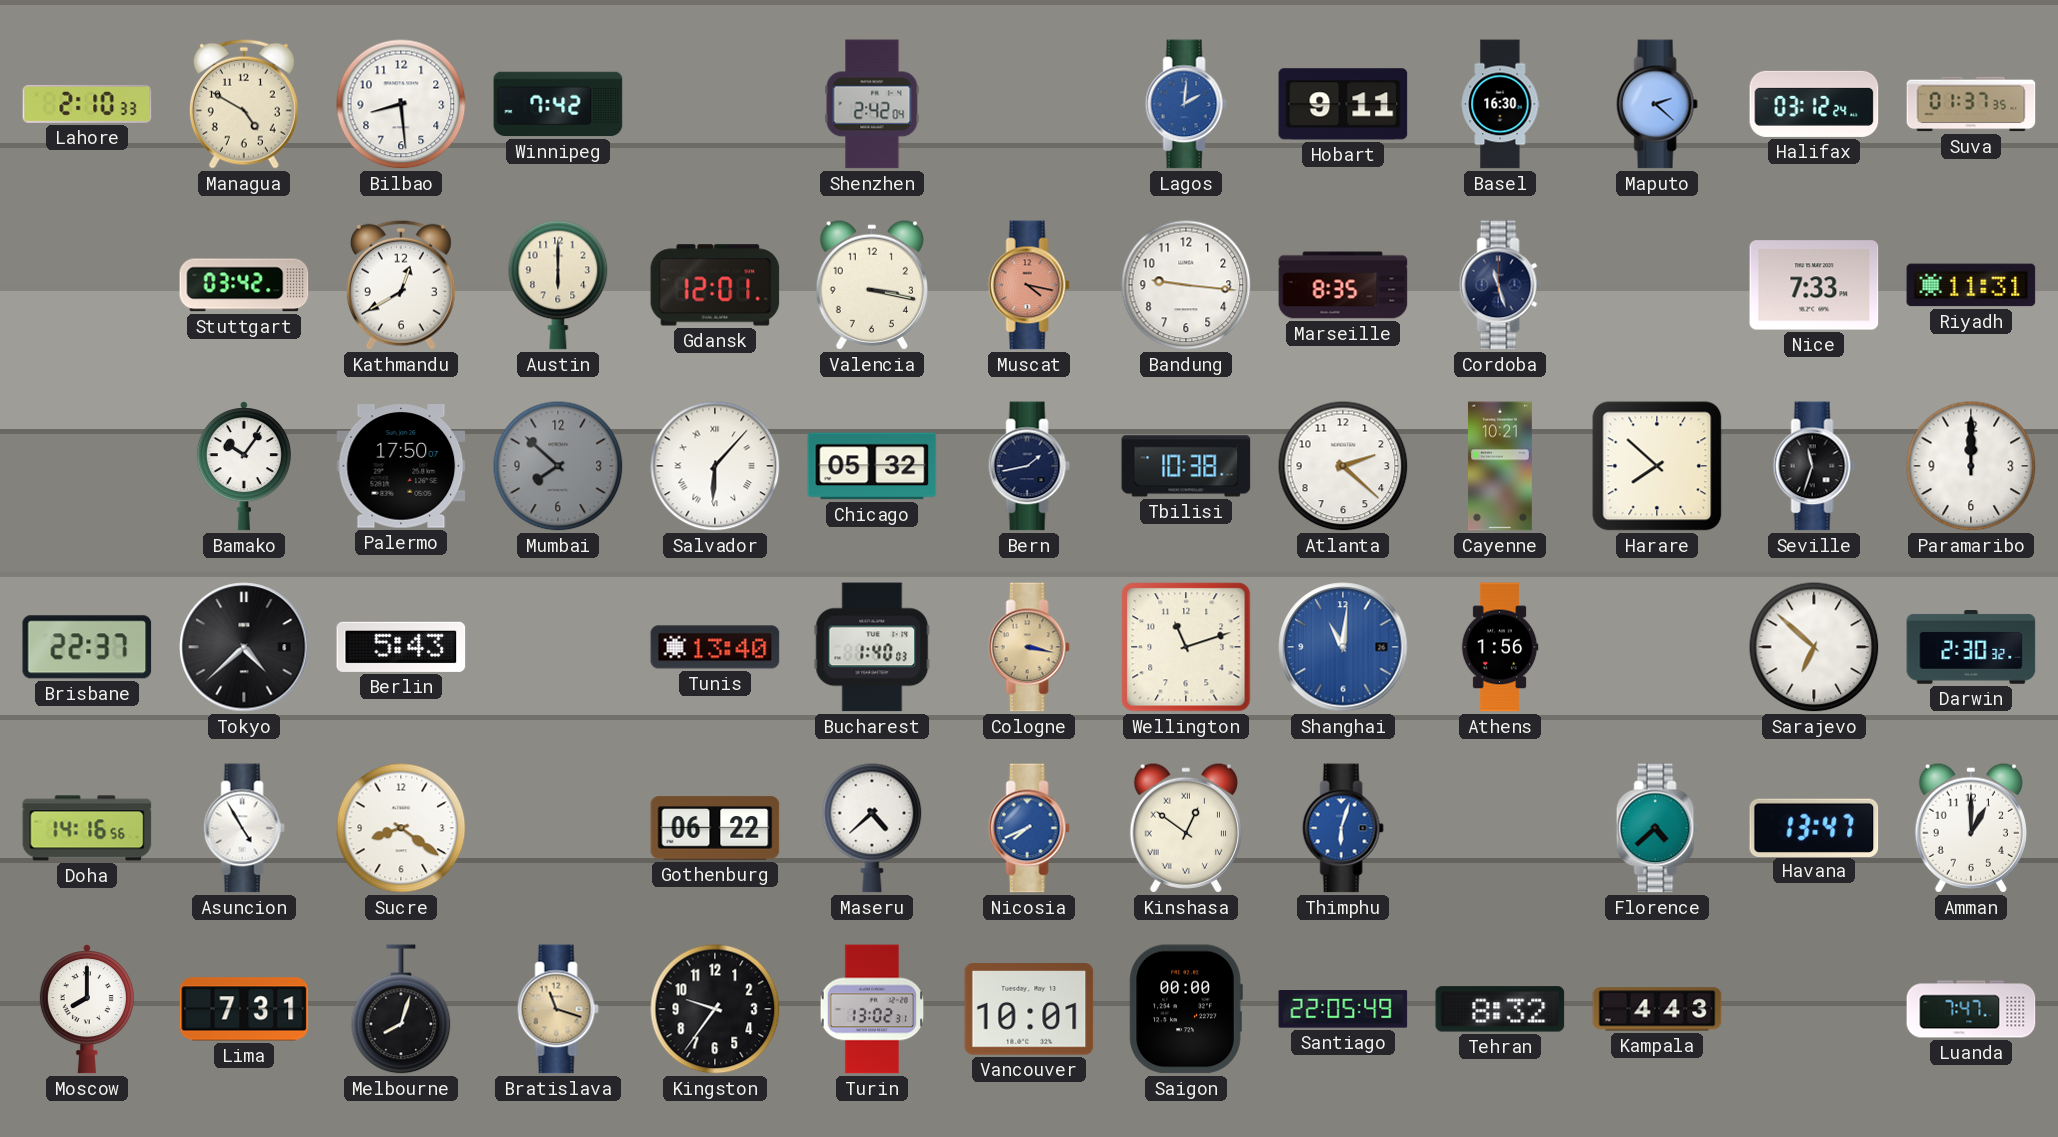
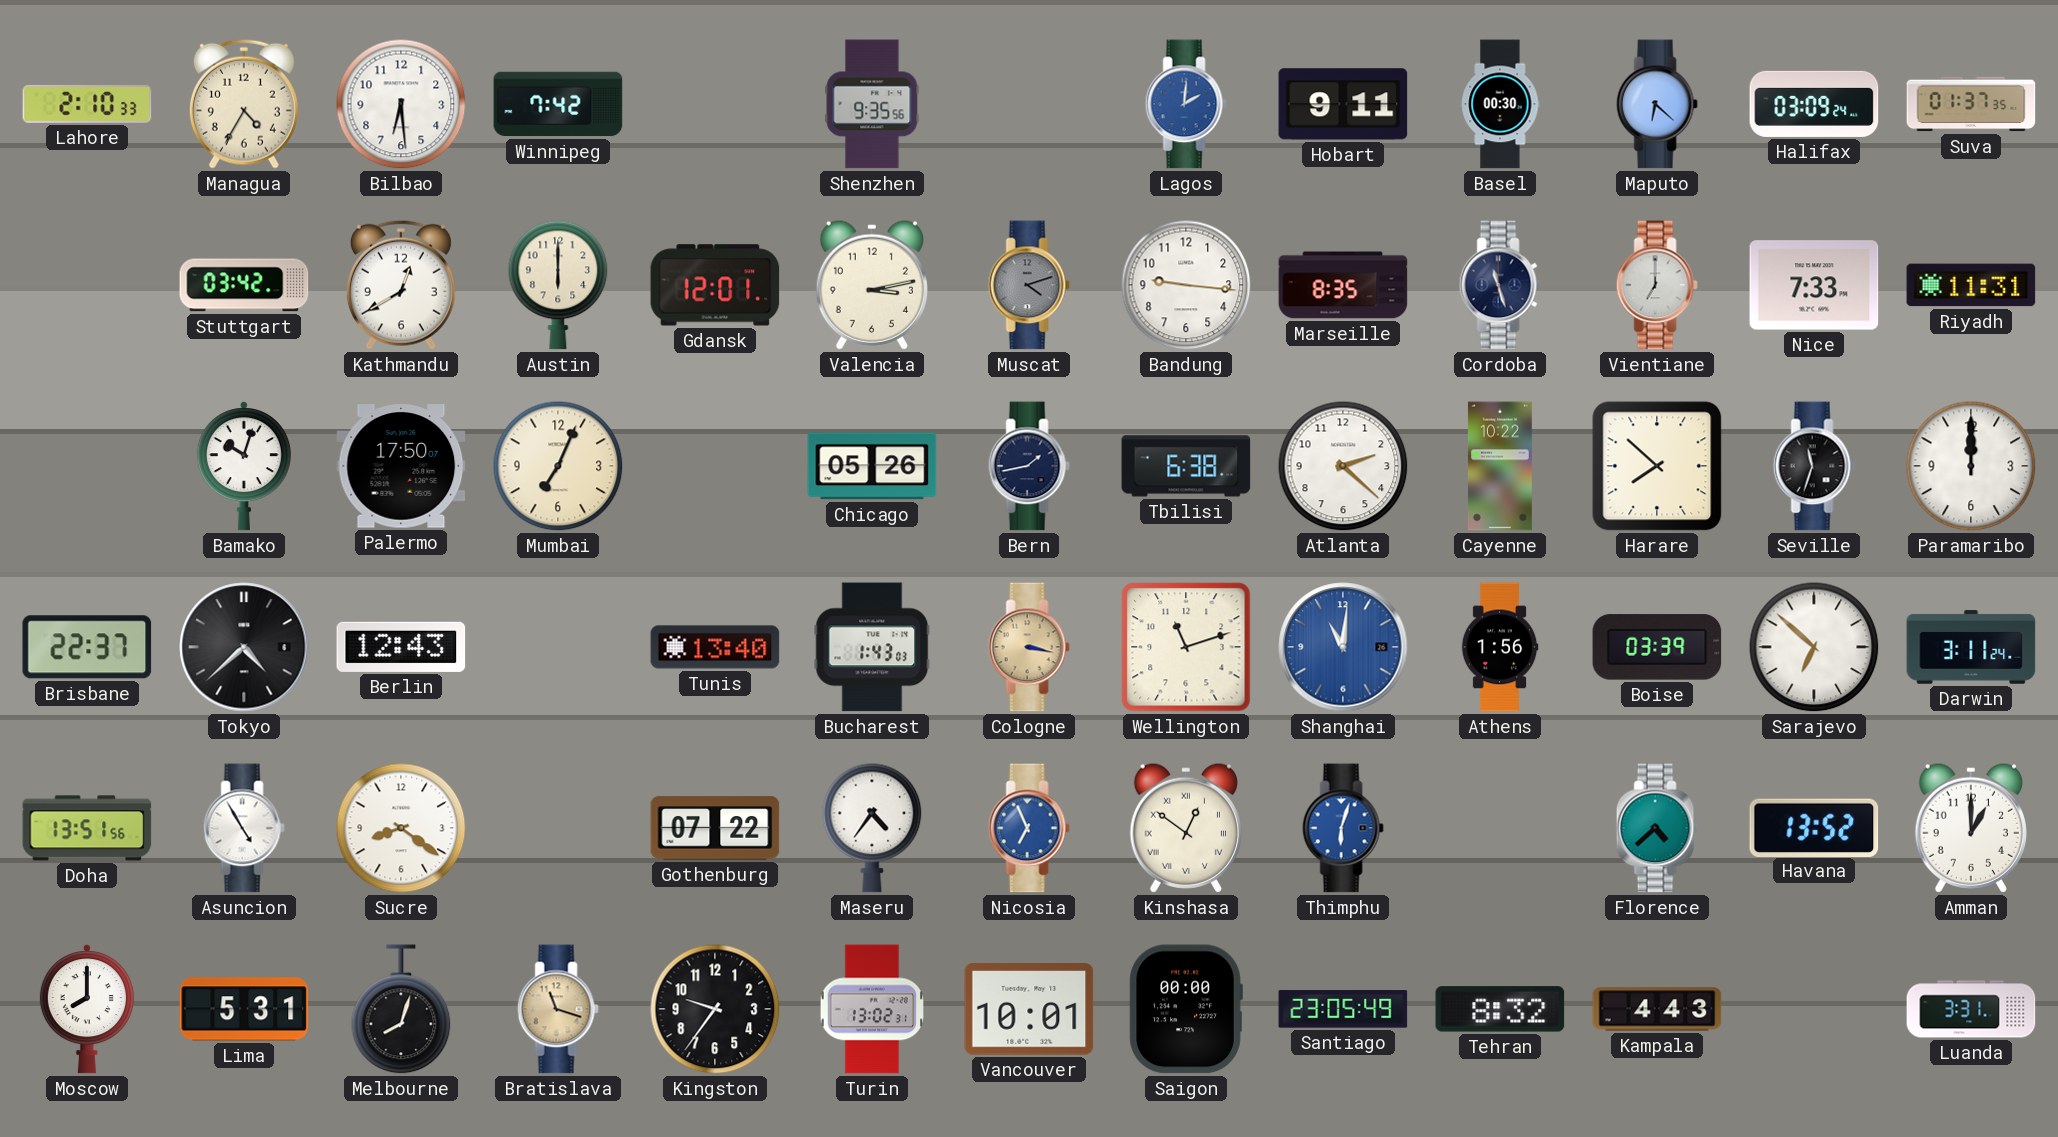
Managua: 4:50 -> 4:35 (244, 104)
Bilbao: 8:29 -> 6:29 (401, 104)
Shenzhen: 2:42 -> 9:35 (872, 104)
Basel: 16:30 -> 00:30 (1500, 104)
Maputo: 2:22 -> 6:22 (1657, 104)
Halifax: 03:12 -> 03:09 (1814, 104)
Valencia: 3:17 -> 3:13 (872, 285)
Muscat: 4:17 -> 4:12 (1029, 285)
Muscat dial: salmon -> grey (1029, 285)
Vientiane: none -> 7:00 (1657, 285)
Bamako: 10:06 -> 10:03 (244, 466)
Mumbai: 7:52 -> 7:04 (558, 466)
Mumbai dial: grey -> cream (558, 466)
Salvador: 6:07 -> none (715, 466)
Chicago: 05:32 -> 05:26 (872, 466)
Tbilisi: 10:38 -> 6:38 (1186, 466)
Cayenne: 10:21 -> 10:22 (1500, 466)
Berlin: 5:43 -> 12:43 (401, 647)
Bucharest: 1:40 -> 1:43 (872, 647)
Boise: none -> 03:39 (1657, 647)
Darwin: 2:30 -> 3:11 (1971, 647)
Doha: 14:16 -> 13:51 (87, 828)
Gothenburg: 06:22 -> 07:22 (715, 828)
Maseru: 4:38 -> 4:36 (872, 828)
Nicosia: 7:41 -> 6:56 (1029, 828)
Havana: 13:47 -> 13:52 (1814, 827)
Lima: 7:31 -> 5:31 (244, 1009)
Santiago: 22:05 -> 23:05 (1343, 1009)
Luanda: 7:47 -> 3:31 (1971, 1009)
